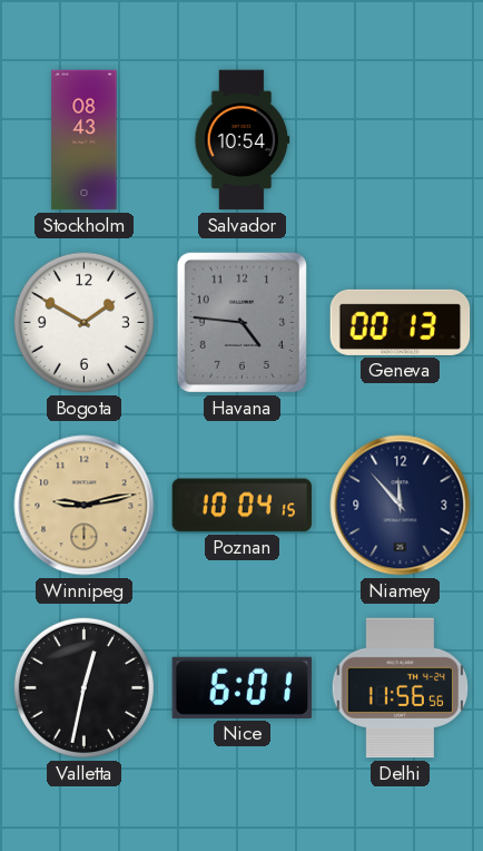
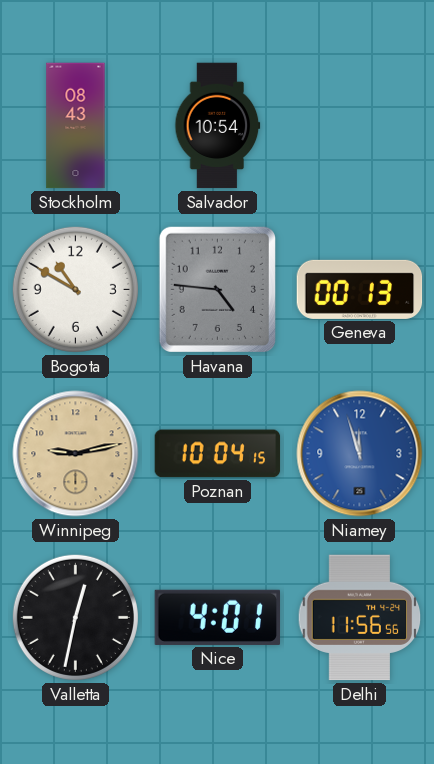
Bogota: 1:50 -> 10:50 (75, 289)
Niamey: 11:53 -> 11:57 (360, 454)
Niamey dial: navy -> blue (360, 454)
Nice: 6:01 -> 4:01 (217, 617)
